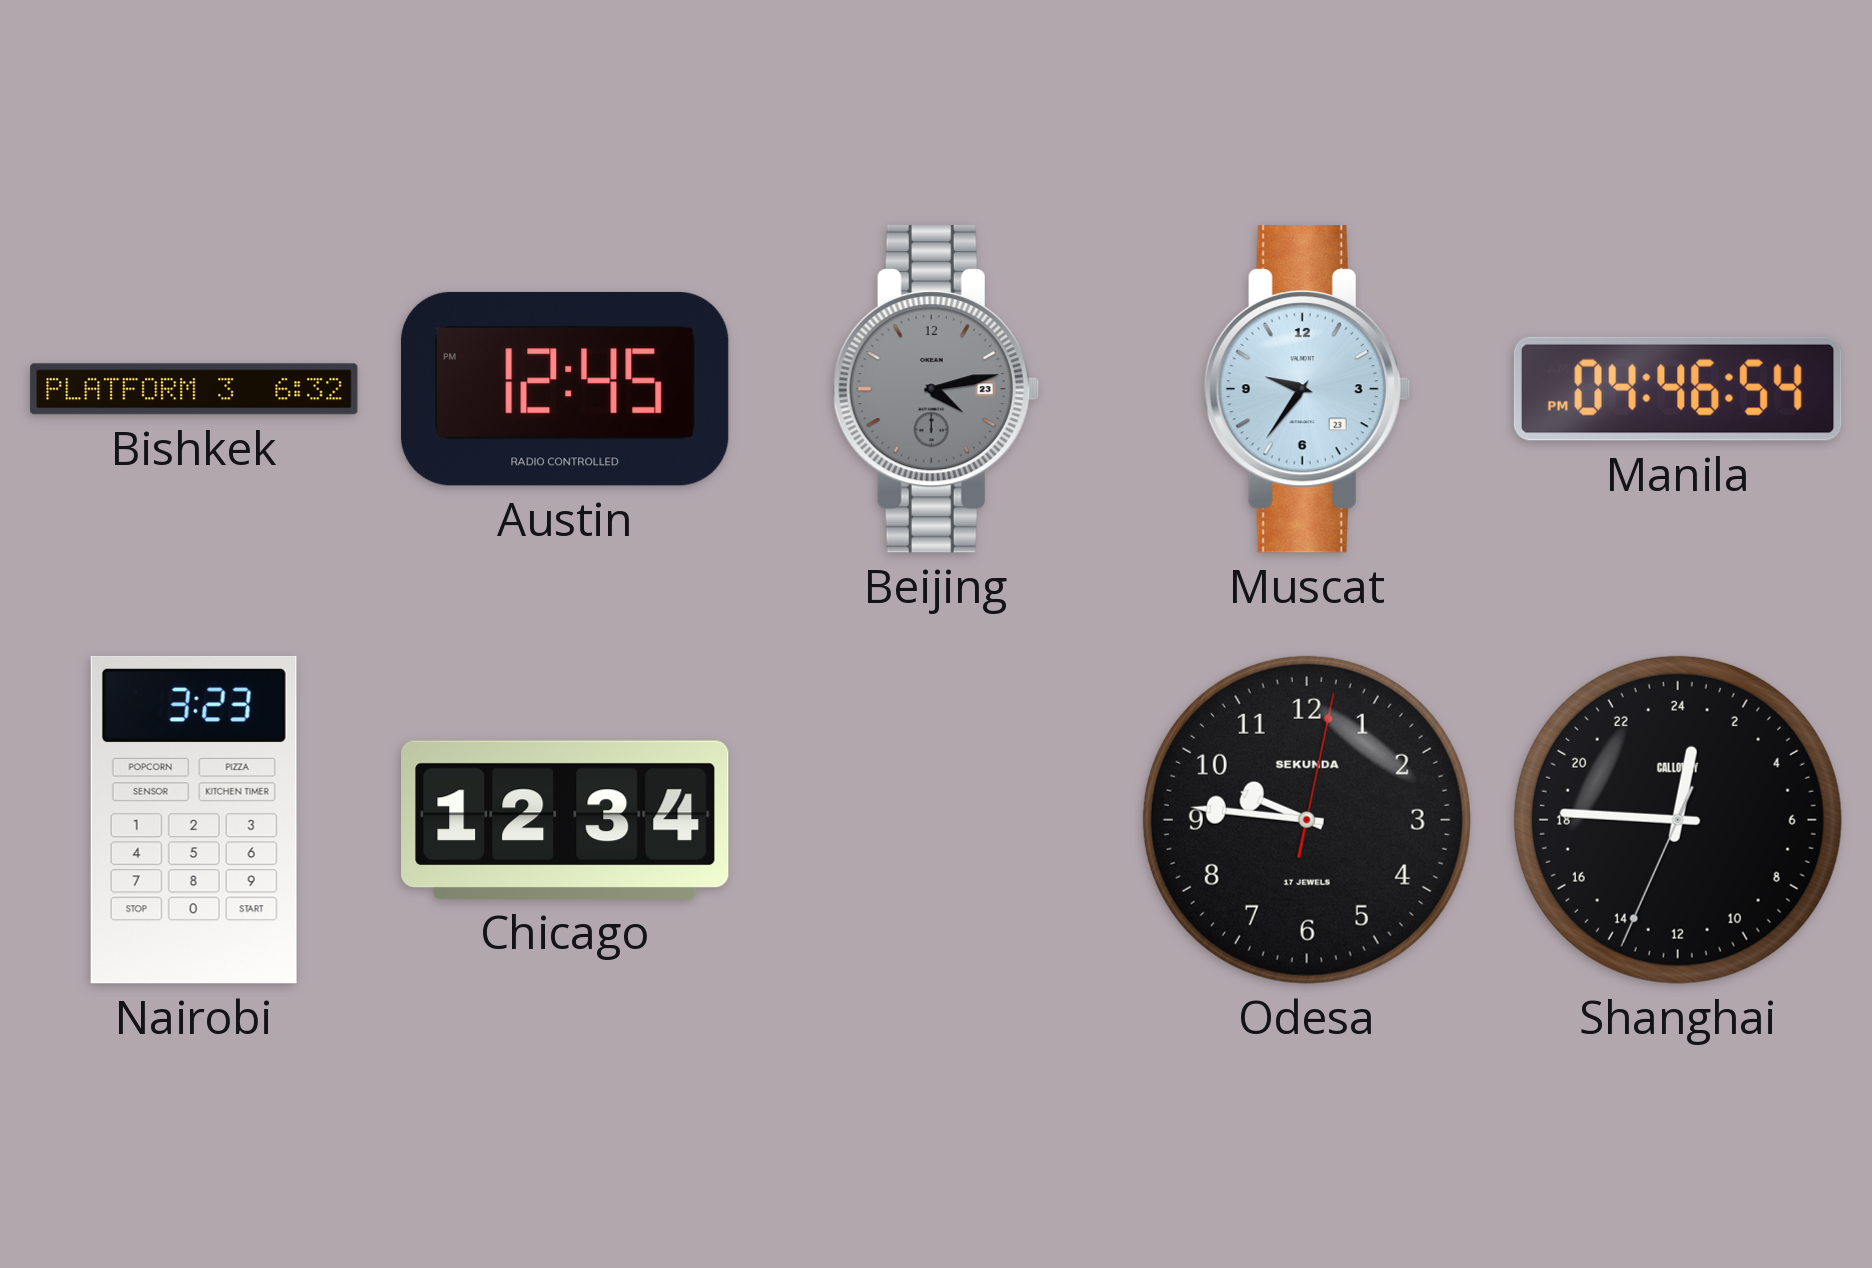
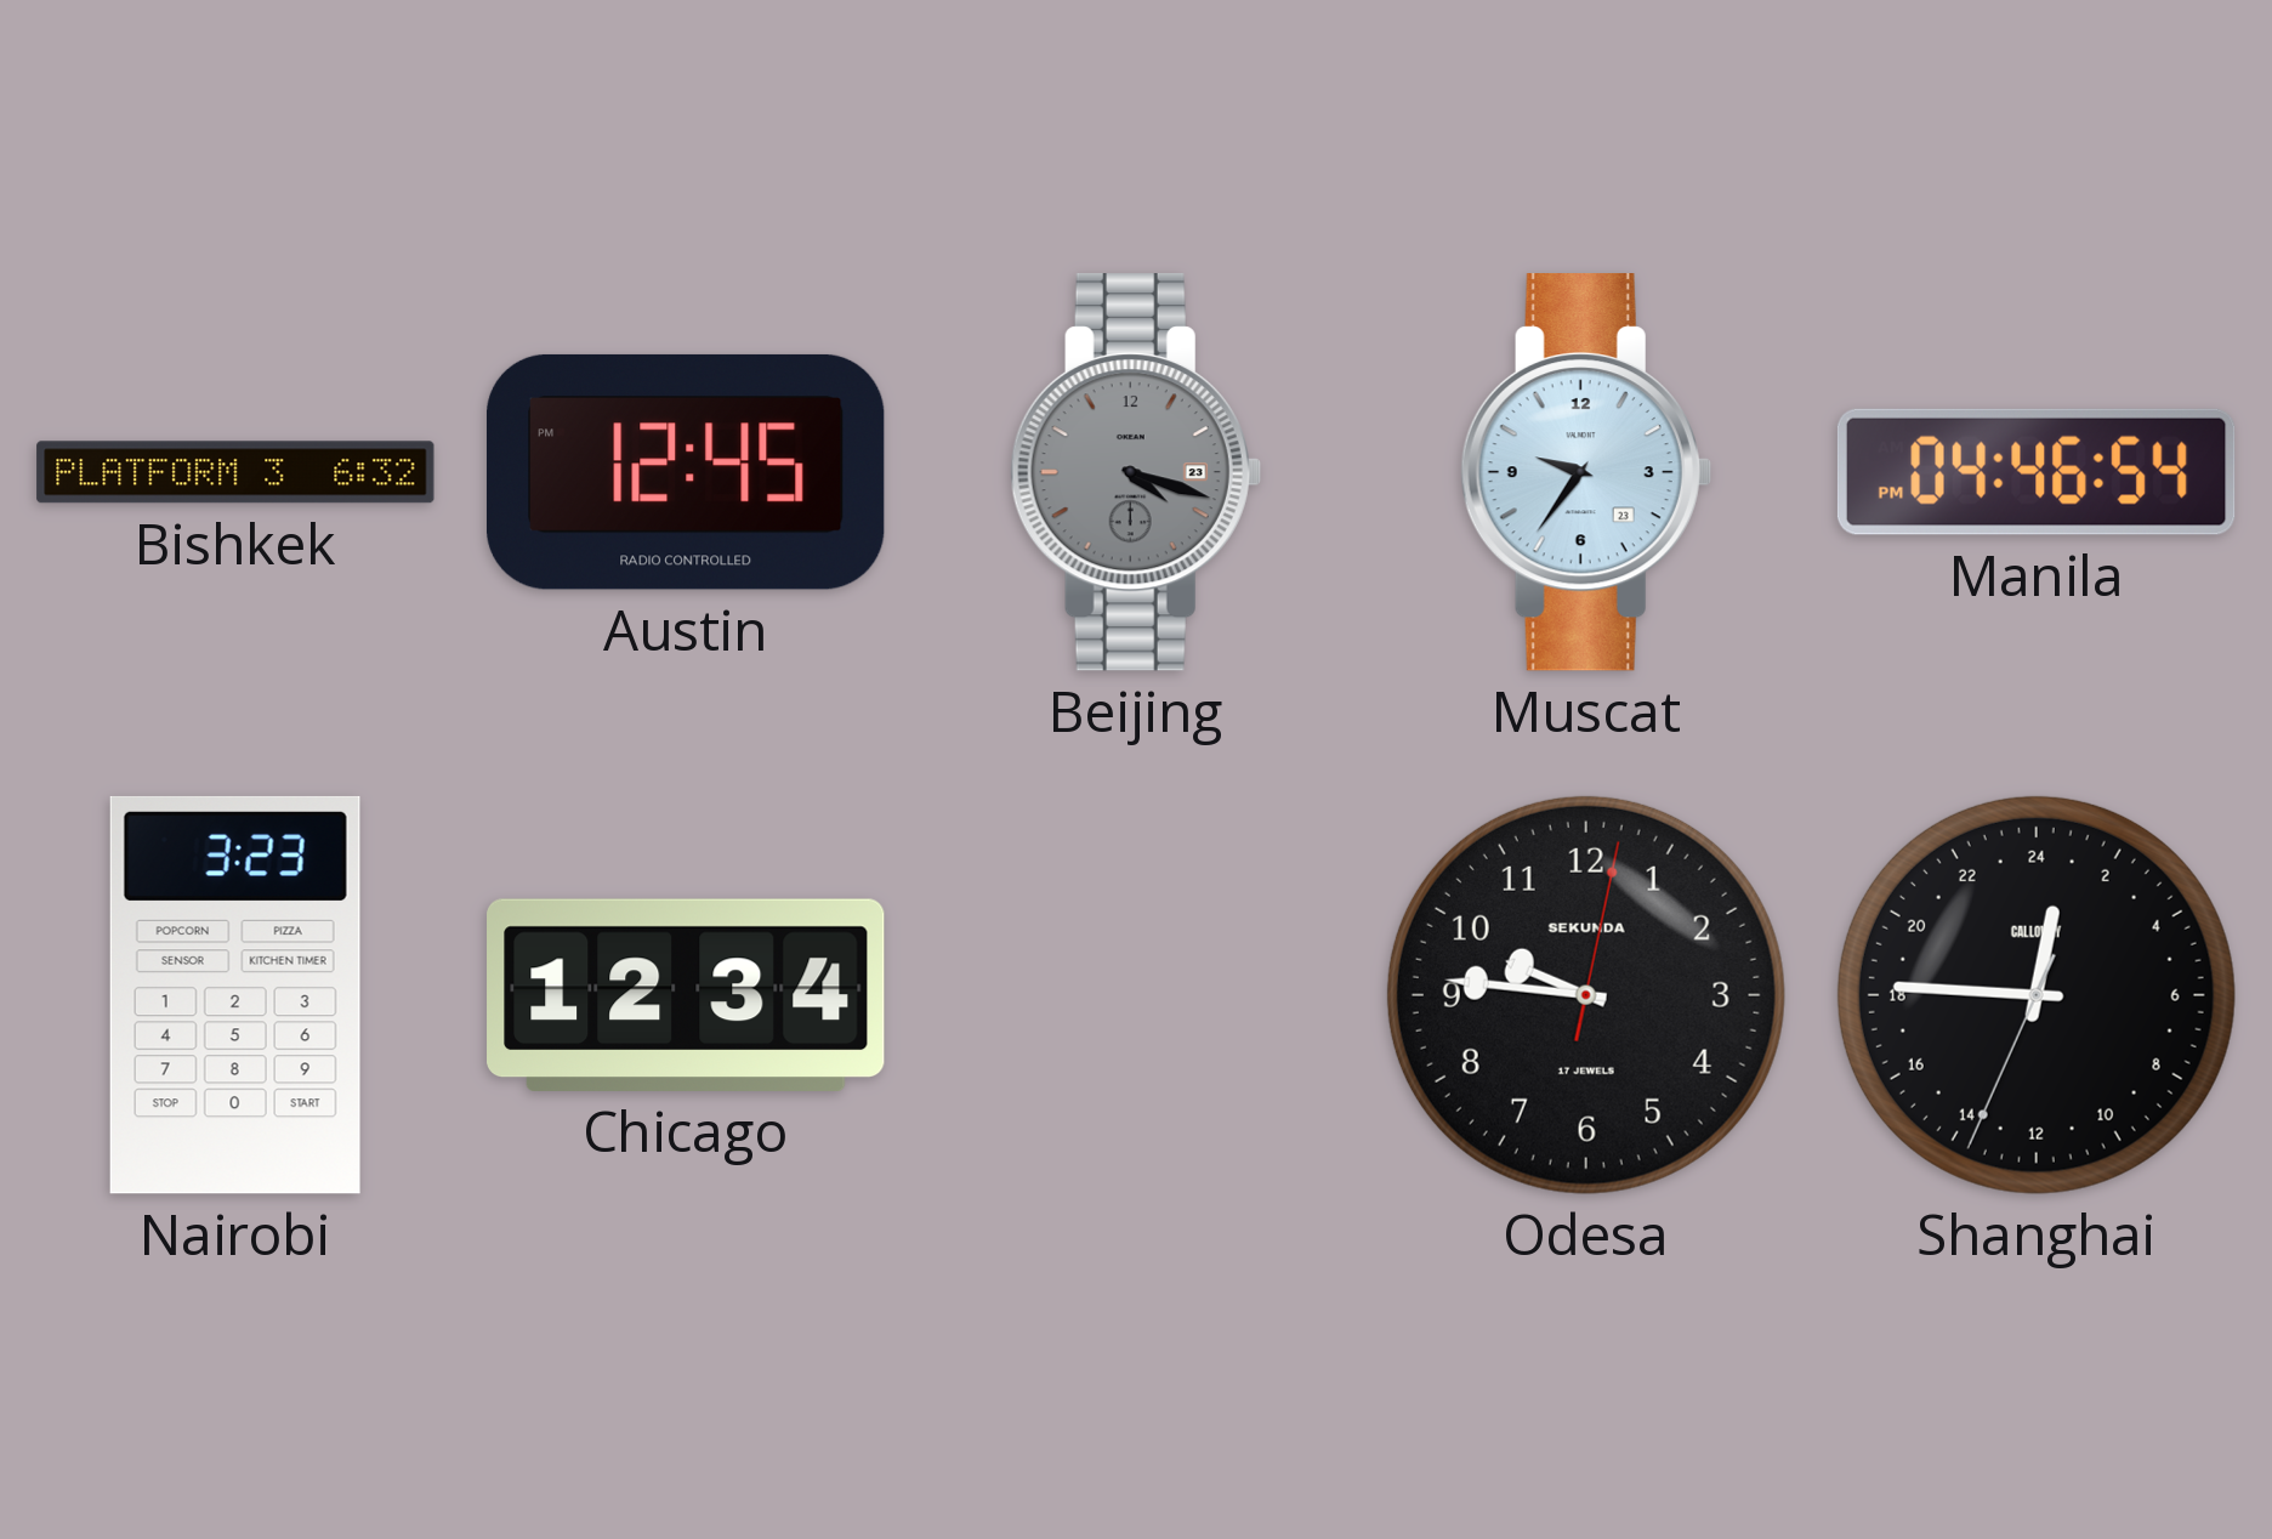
Beijing: 4:13 -> 4:18 (1136, 473)
